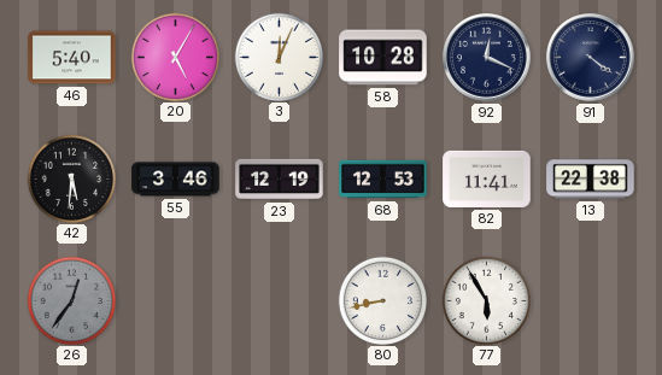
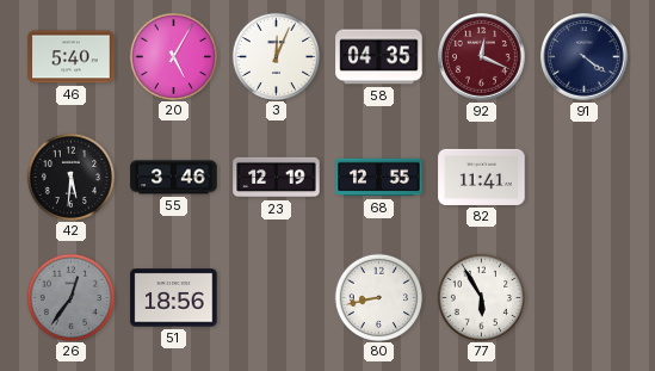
58: 10:28 -> 04:35 (379, 57)
92 dial: navy -> burgundy (482, 57)
68: 12:53 -> 12:55 (379, 178)
13: 22:38 -> none (591, 180)
51: none -> 18:56 (174, 298)
